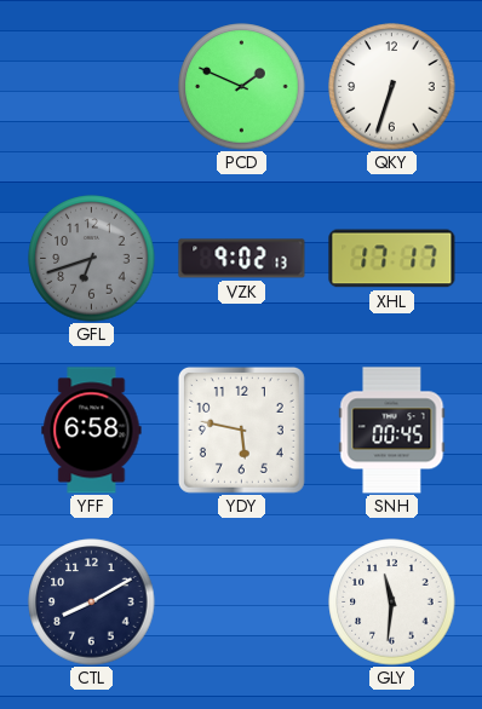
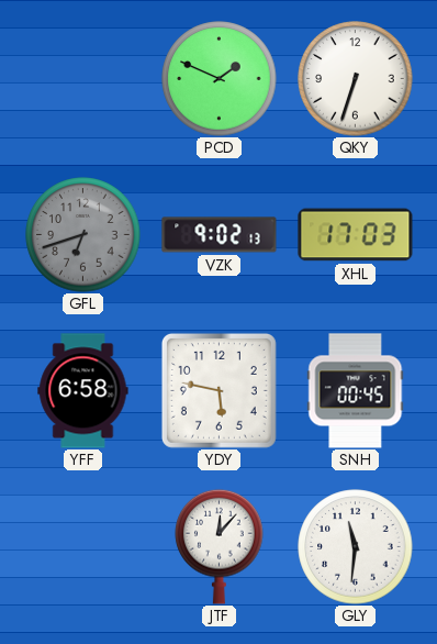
XHL: 17:17 -> 17:03 (356, 235)
CTL: 8:10 -> none (92, 603)
JTF: none -> 12:07 (220, 546)
